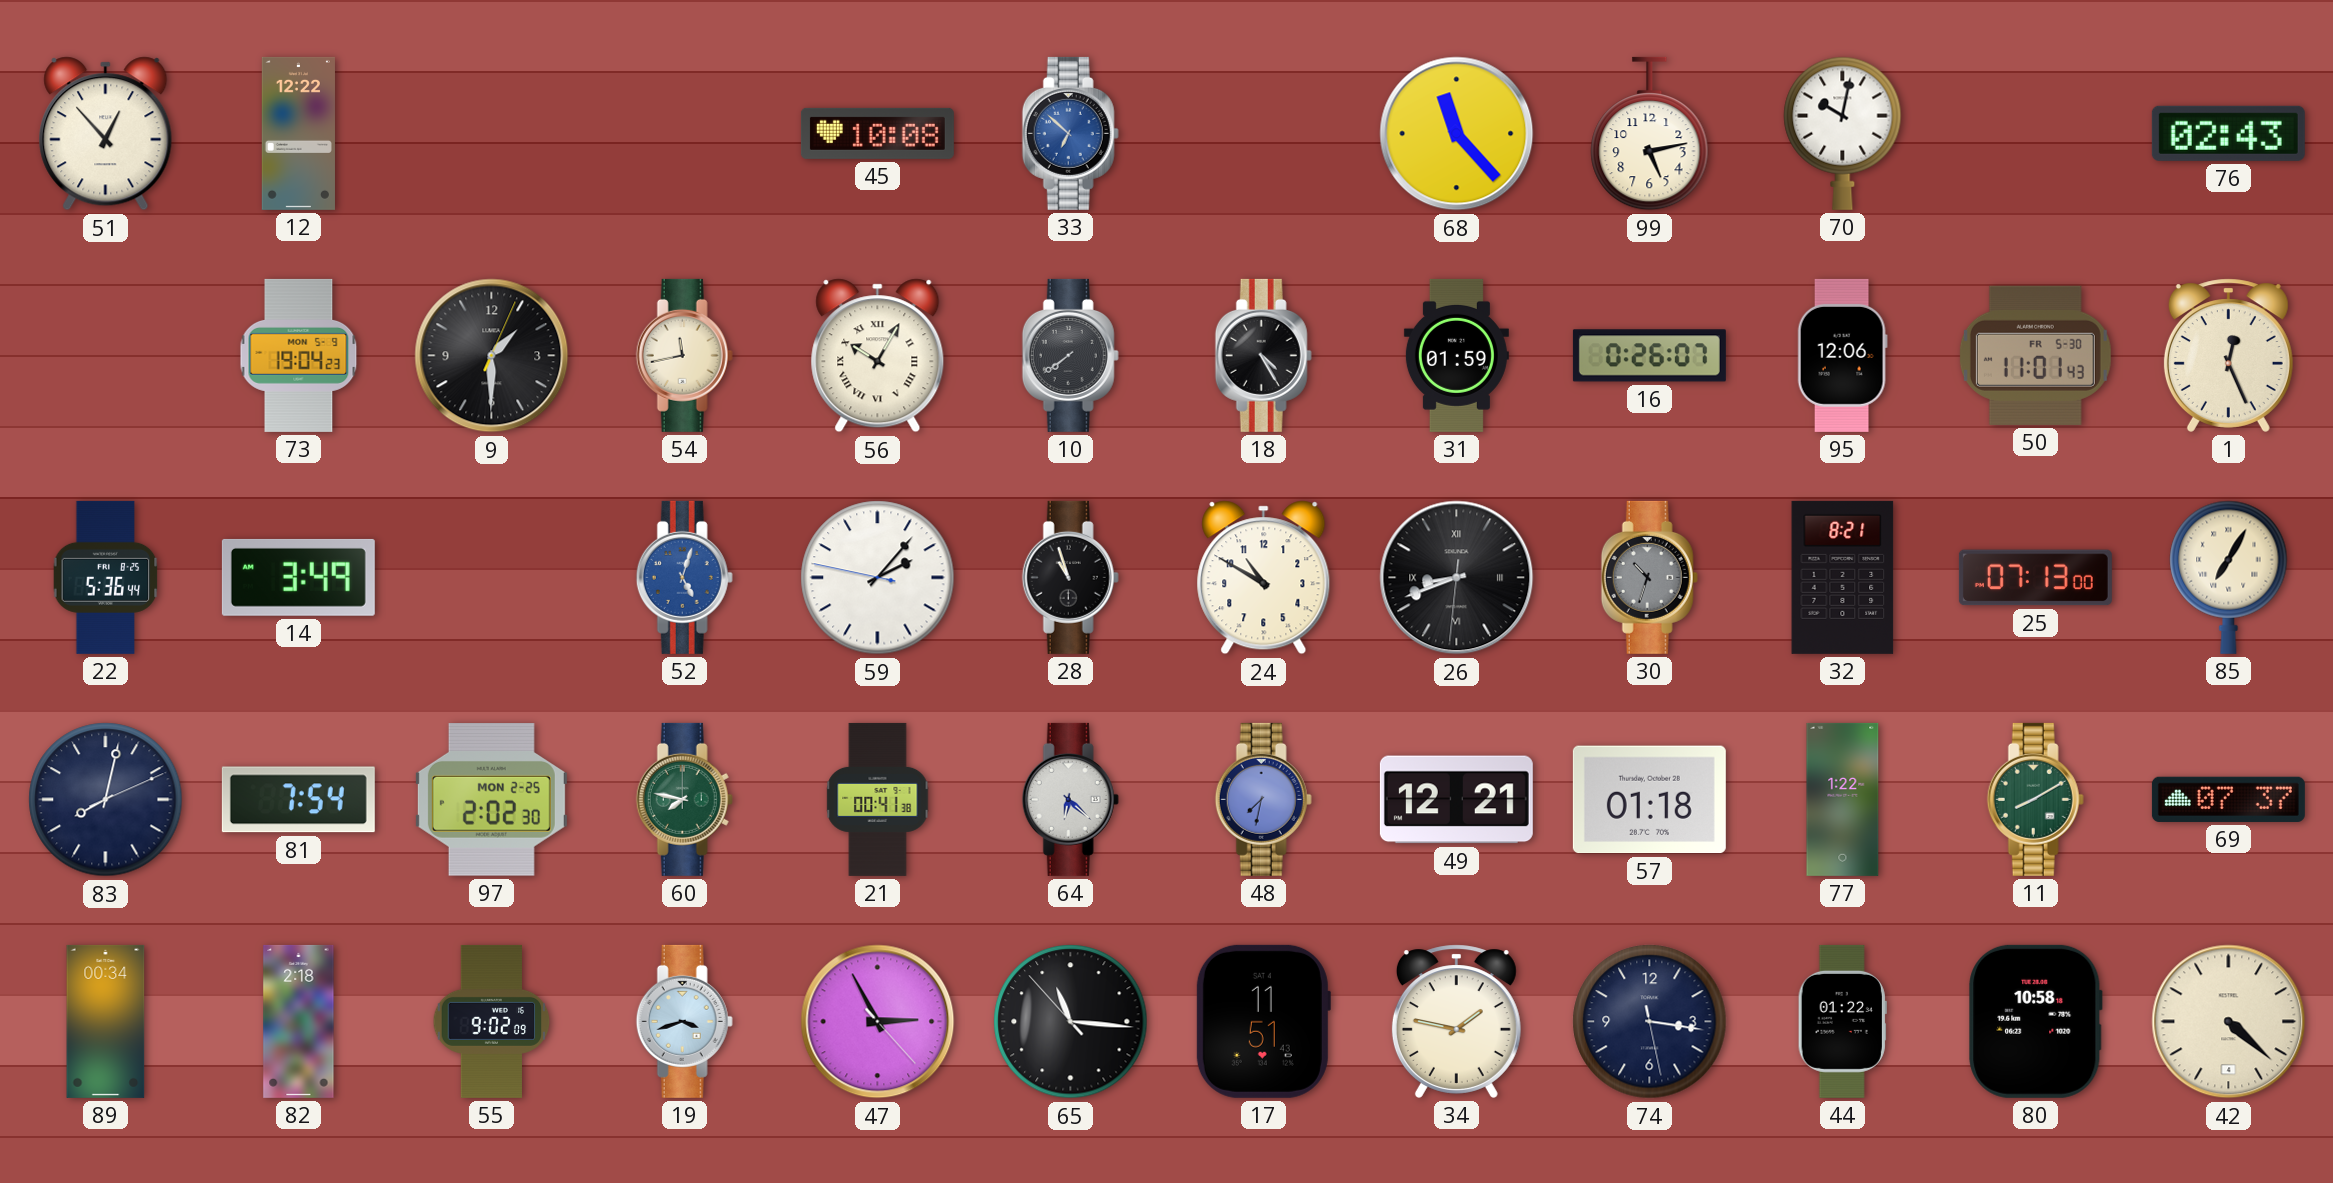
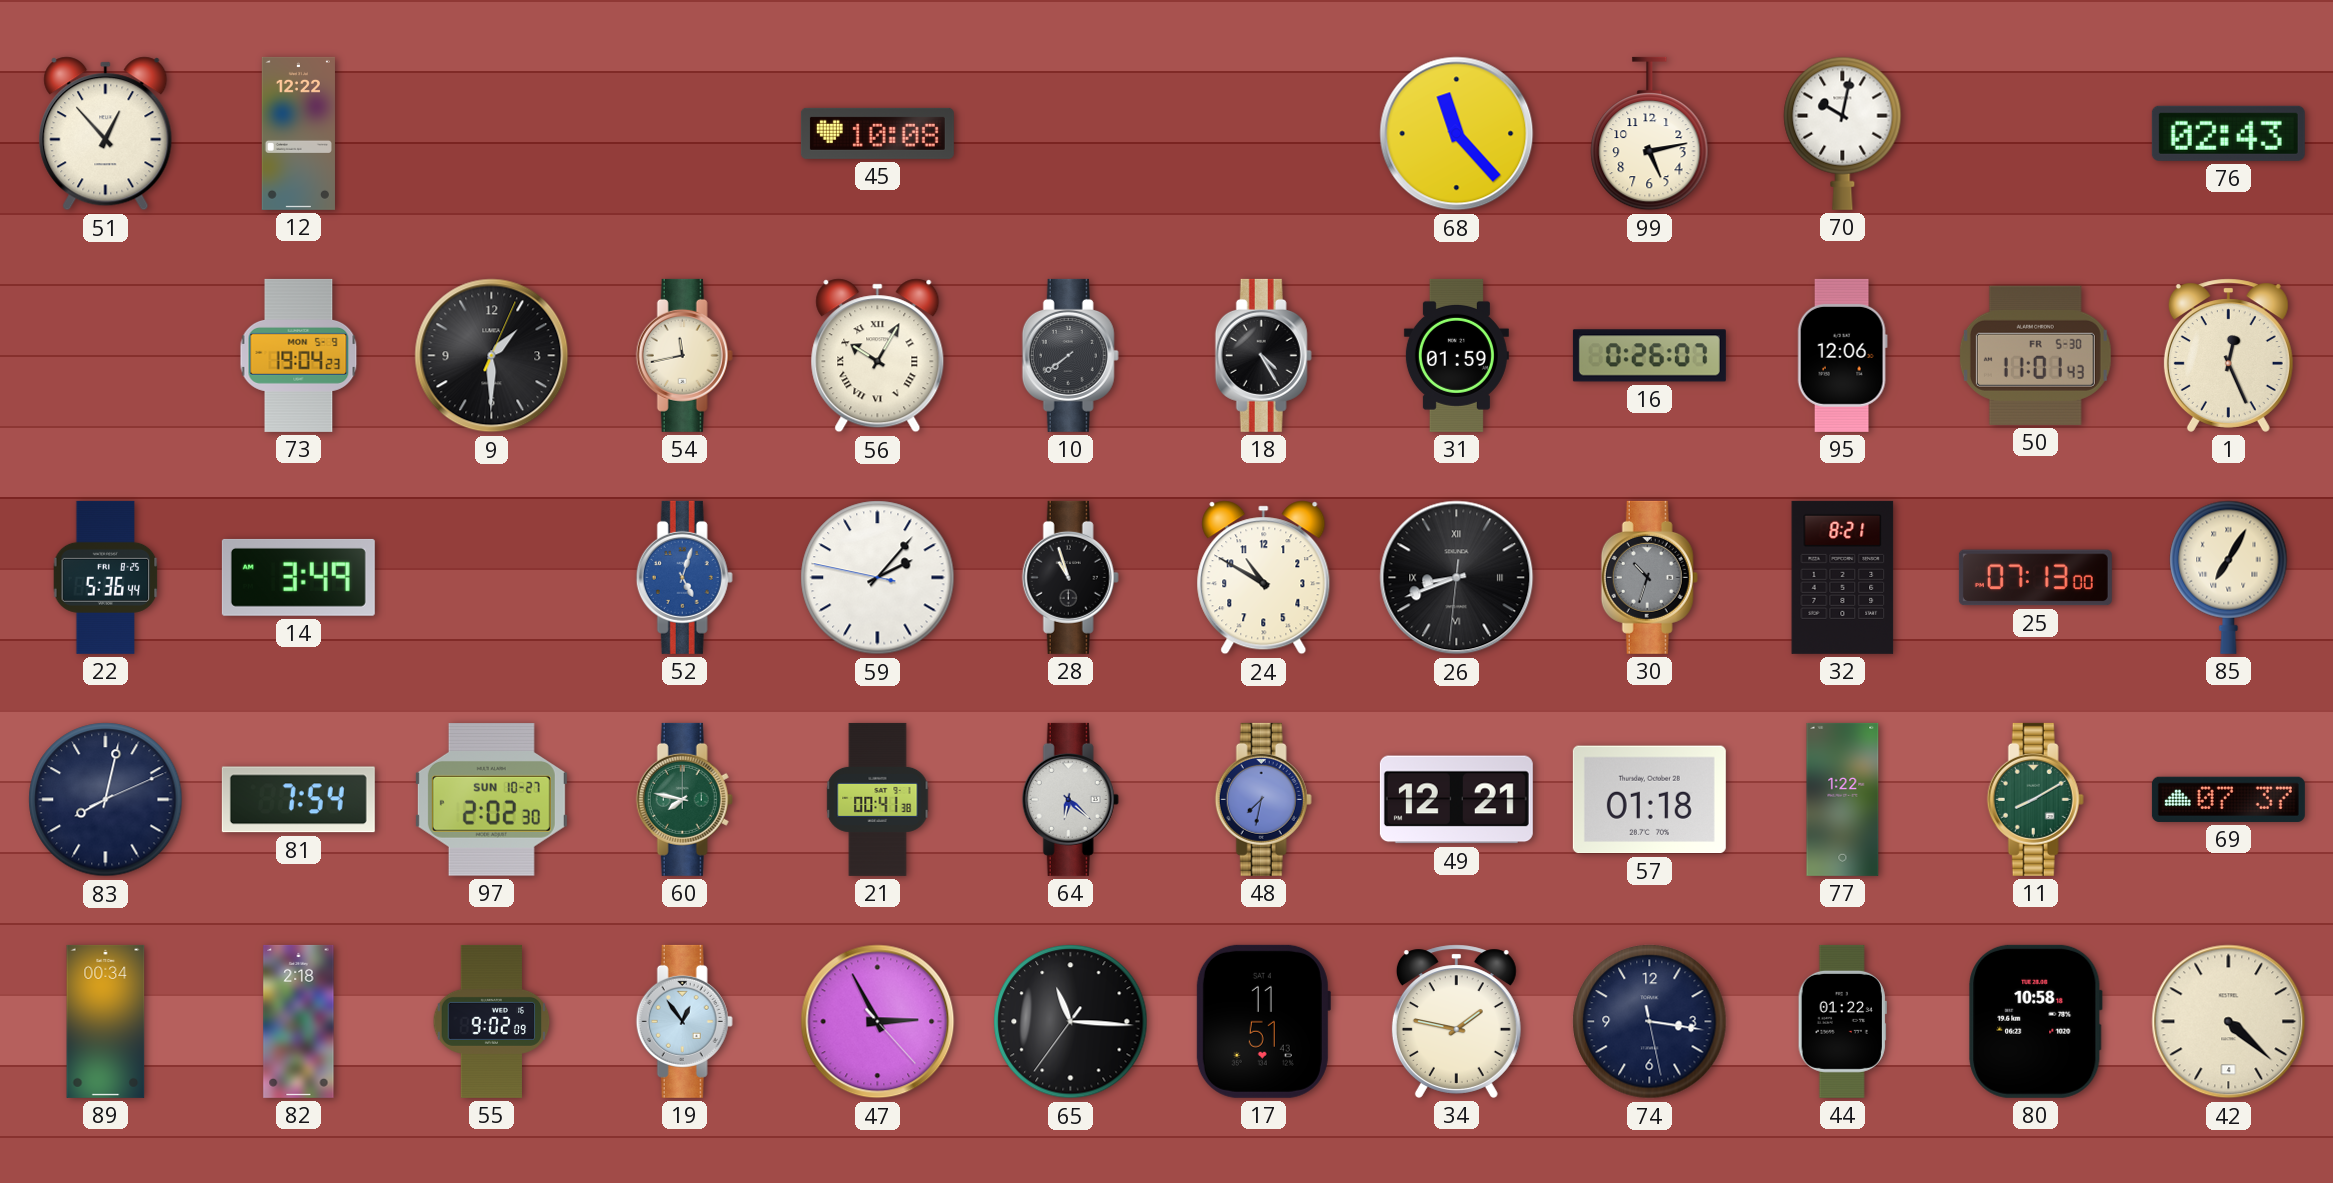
33: 6:52 -> none (1070, 133)
97 date: MON 2-25 -> SUN 10-27 (491, 800)
19: 3:42 -> 12:54 (684, 1021)
65: 11:15:53 -> 11:15:36 (1071, 1022)
